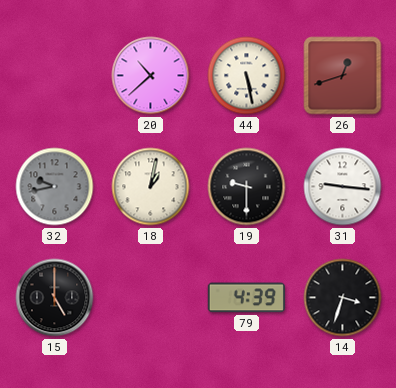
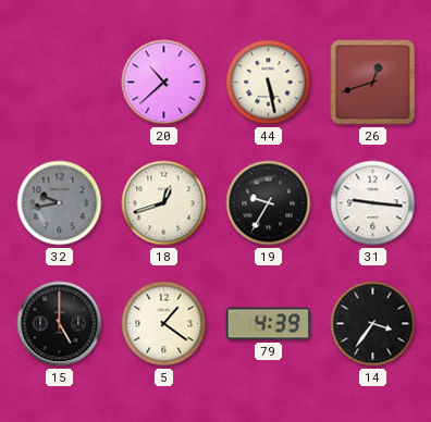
18: 1:02 -> 12:42 (164, 203)
19: 9:30 -> 9:35 (269, 203)
5: none -> 1:21 (164, 324)
14: 3:33 -> 3:36 (373, 324)
